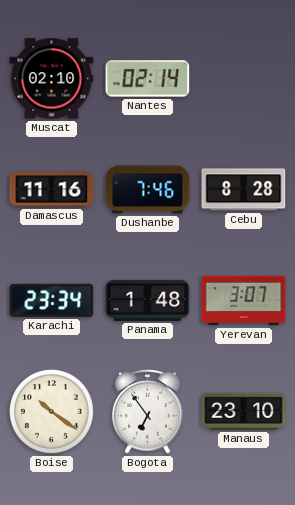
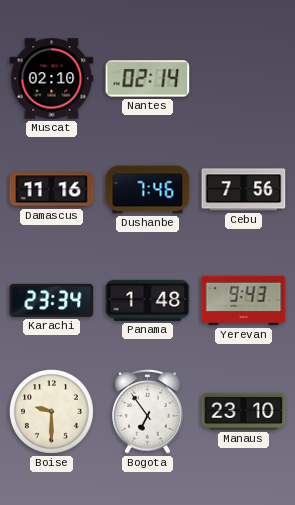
Cebu: 8:28 -> 7:56 (244, 190)
Yerevan: 3:07 -> 9:43 (244, 301)
Boise: 10:21 -> 9:30 (51, 411)
